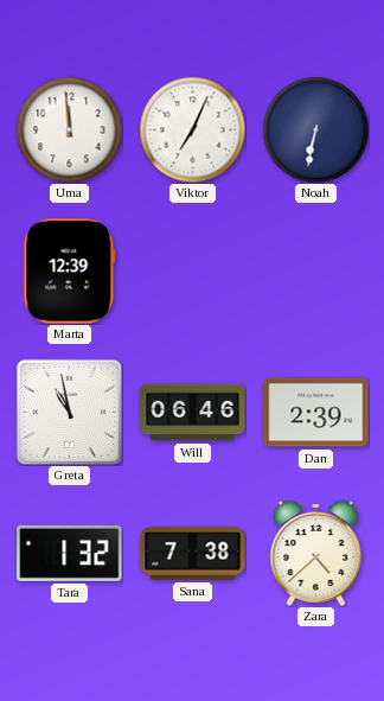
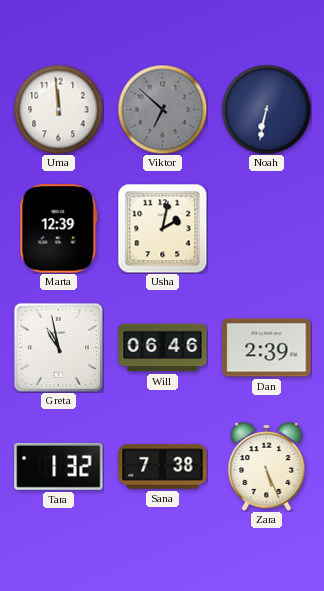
Viktor: 7:04 -> 6:52 (162, 109)
Viktor dial: white -> grey (162, 109)
Usha: none -> 2:02 (162, 228)
Zara: 4:38 -> 5:26 (267, 466)
